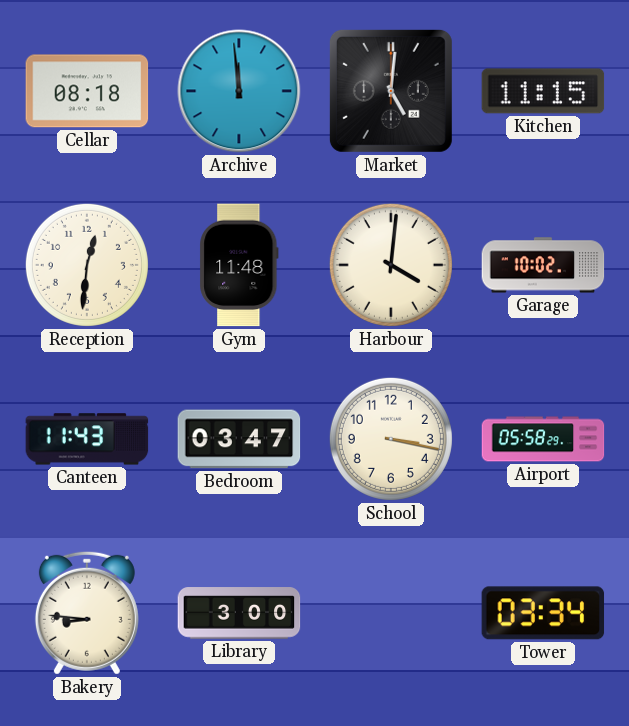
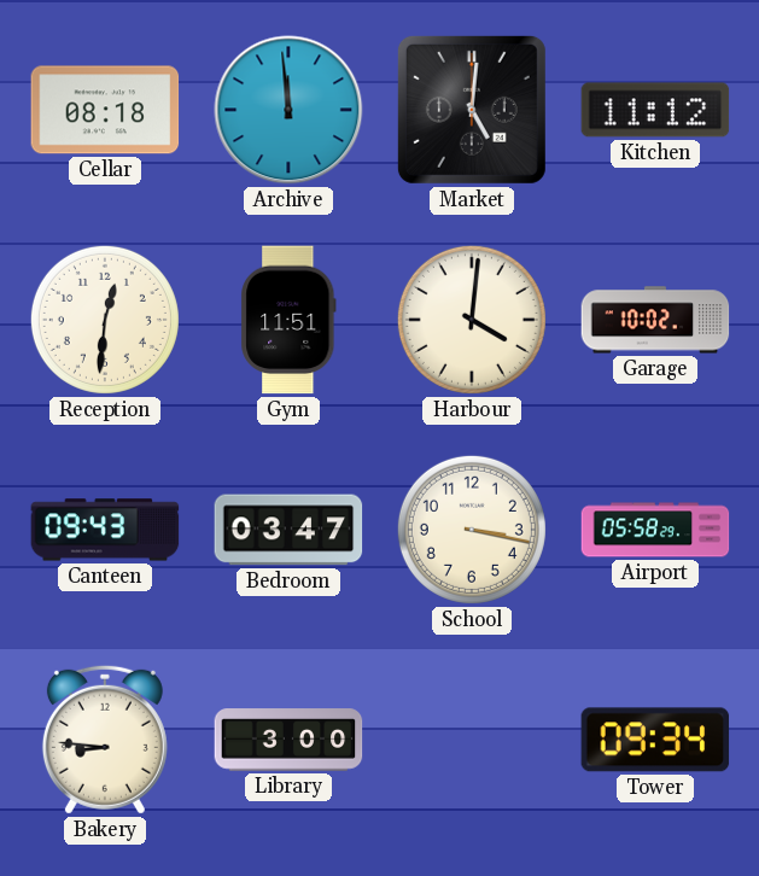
Kitchen: 11:15 -> 11:12 (655, 110)
Gym: 11:48 -> 11:51 (288, 320)
Canteen: 11:43 -> 09:43 (105, 530)
Tower: 03:34 -> 09:34 (655, 740)
